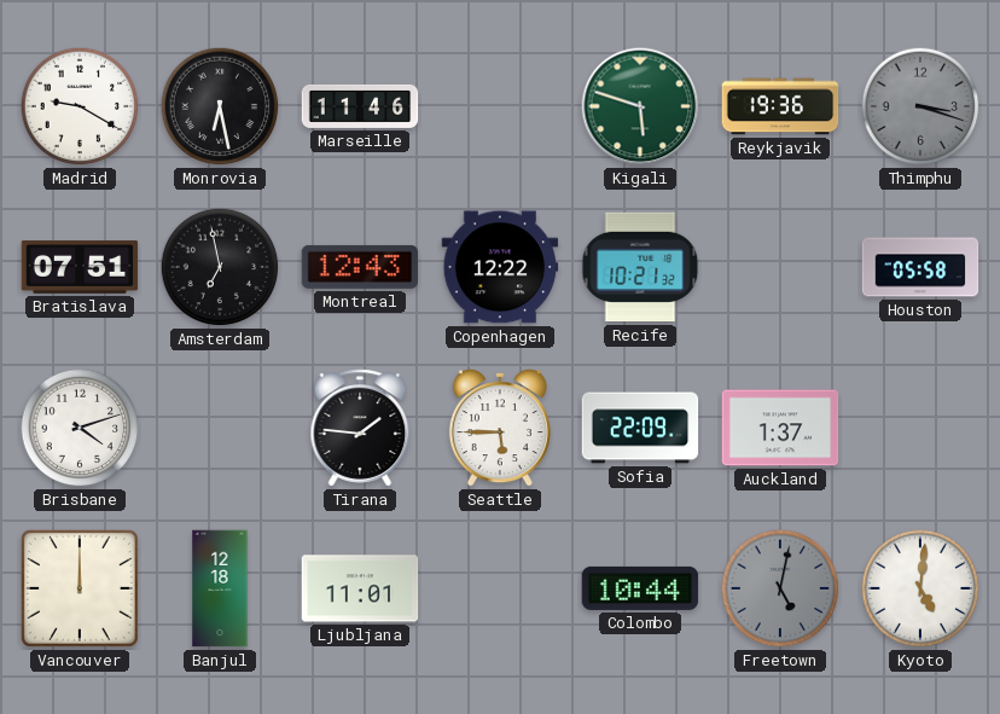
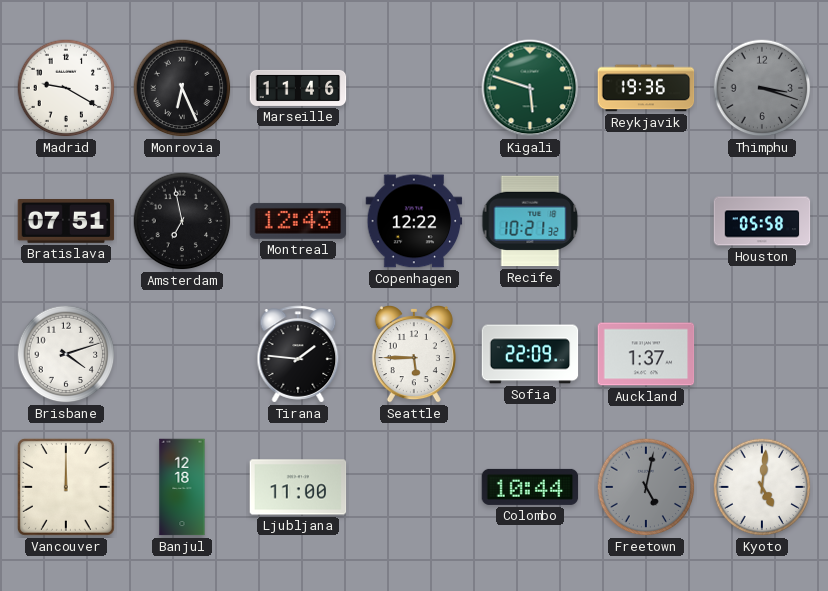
Monrovia: 6:28 -> 6:26 (182, 88)
Ljubljana: 11:01 -> 11:00 (298, 487)
